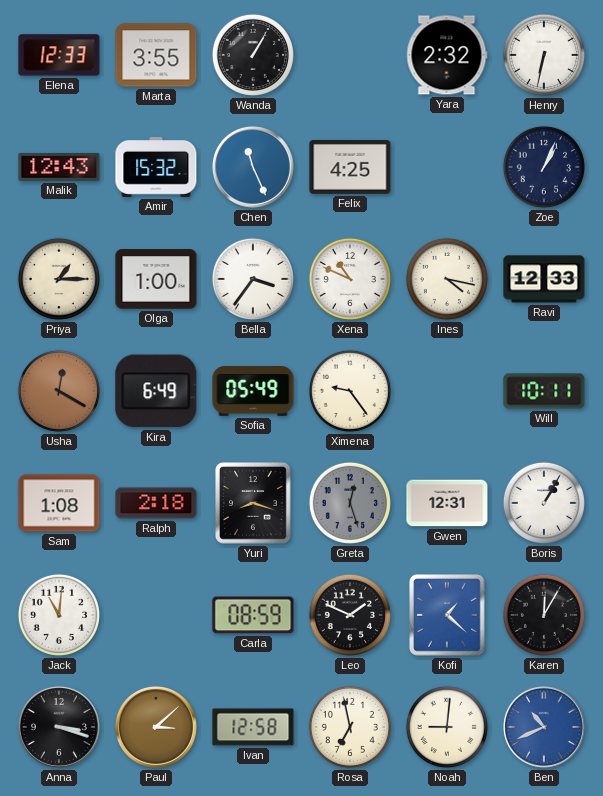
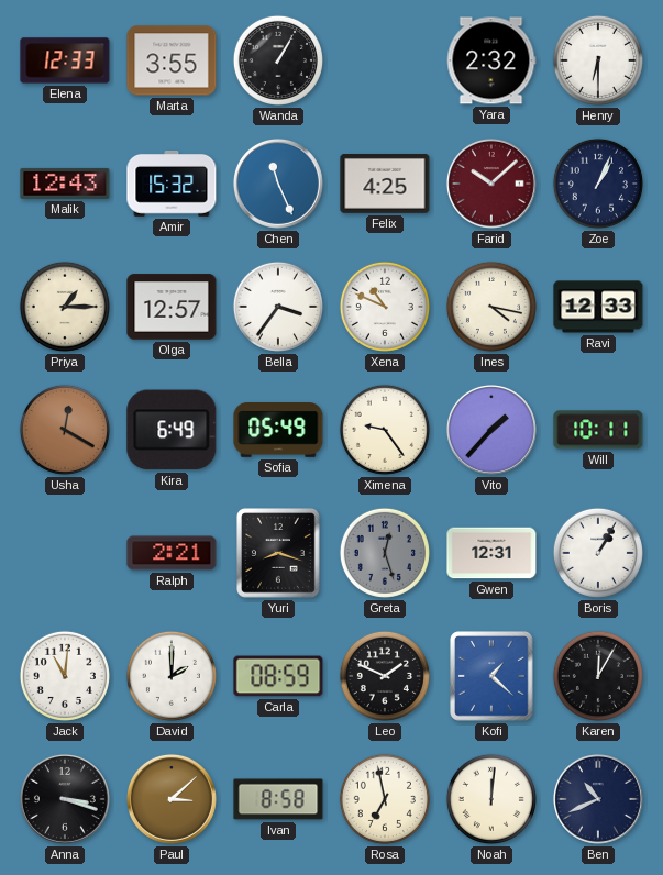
Henry: 6:32 -> 6:30 (598, 60)
Farid: none -> 10:08 (491, 184)
Olga: 1:00 -> 12:57 (172, 307)
Vito: none -> 1:37 (491, 430)
Sam: 1:08 -> none (59, 503)
Ralph: 2:18 -> 2:21 (172, 553)
David: none -> 2:00 (172, 676)
Ivan: 12:58 -> 8:58 (278, 799)
Noah: 9:01 -> 12:01 (491, 799)
Ben dial: blue -> navy (598, 799)
